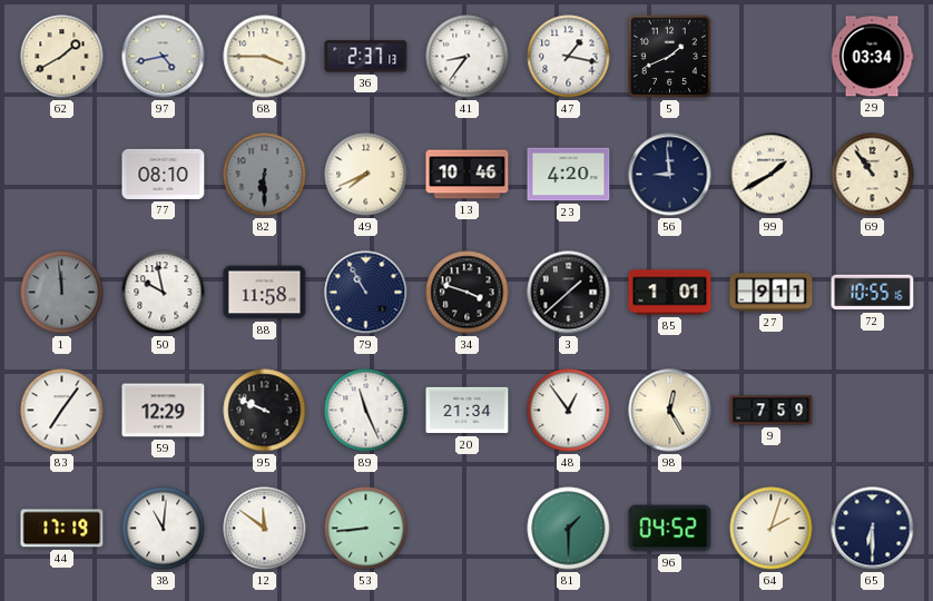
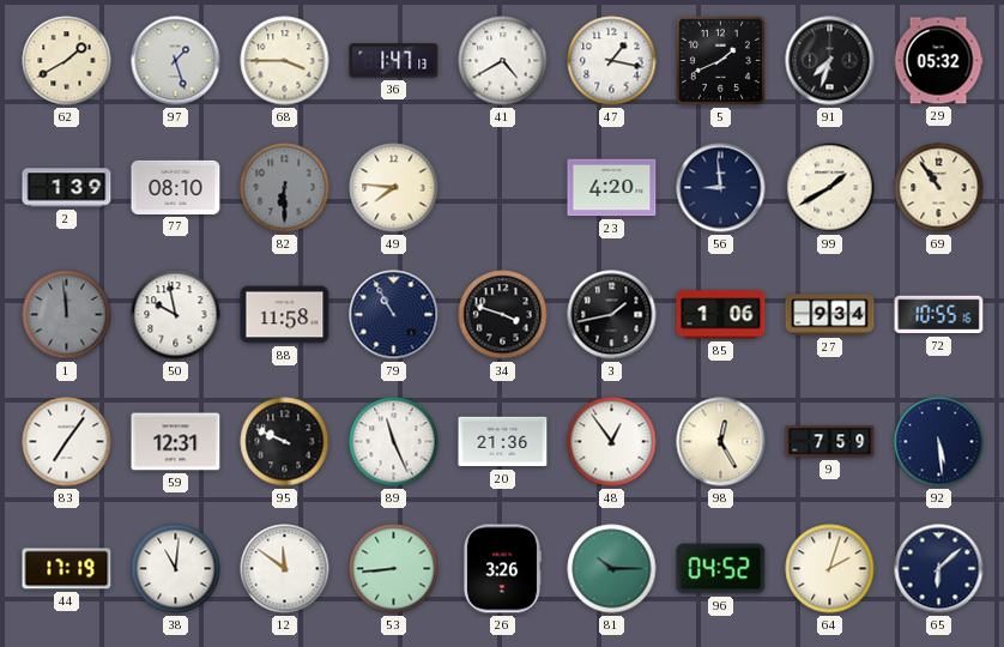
97: 4:43 -> 1:27 (176, 61)
36: 2:37 -> 1:47 (394, 61)
41: 8:36 -> 4:40 (503, 61)
91: none -> 7:33 (830, 61)
29: 03:34 -> 05:32 (938, 61)
2: none -> 1:39 (67, 188)
49: 7:41 -> 7:46 (394, 188)
13: 10:46 -> none (468, 175)
3: 1:38 -> 1:43 (612, 315)
85: 1:01 -> 1:06 (721, 315)
27: 9:11 -> 9:34 (830, 315)
59: 12:29 -> 12:31 (176, 442)
20: 21:34 -> 21:36 (503, 442)
92: none -> 5:29 (939, 442)
26: none -> 3:26 (502, 569)
81: 1:30 -> 10:15 (612, 569)
65: 6:30 -> 6:08 (939, 569)
